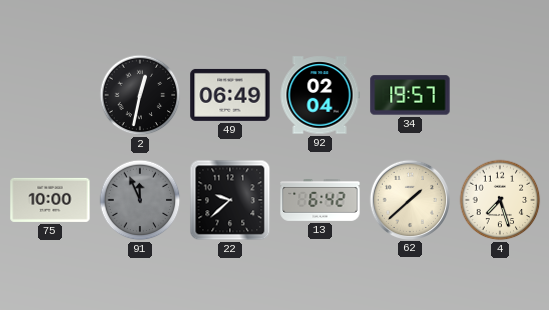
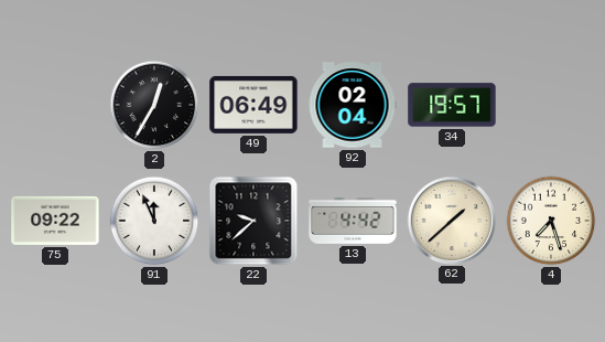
2: 12:32 -> 12:35 (154, 105)
75: 10:00 -> 09:22 (55, 221)
91 dial: grey -> white (154, 221)
13: 6:42 -> 4:42 (353, 222)
